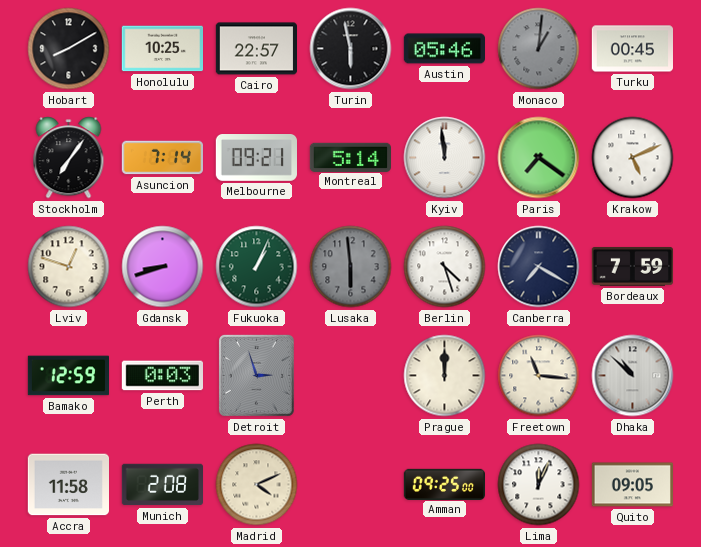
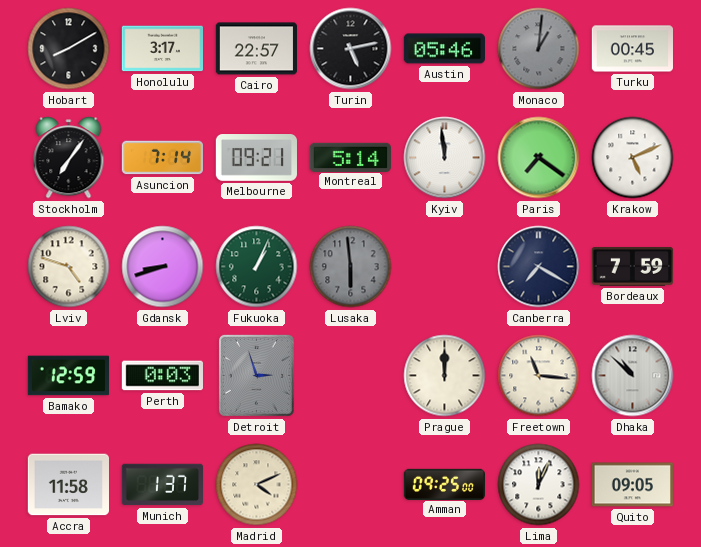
Honolulu: 10:25 -> 3:17 (162, 49)
Turin: 5:58 -> 5:13 (351, 49)
Lviv: 12:48 -> 4:48 (69, 267)
Berlin: 4:27 -> none (445, 267)
Munich: 2:08 -> 1:37 (162, 485)
